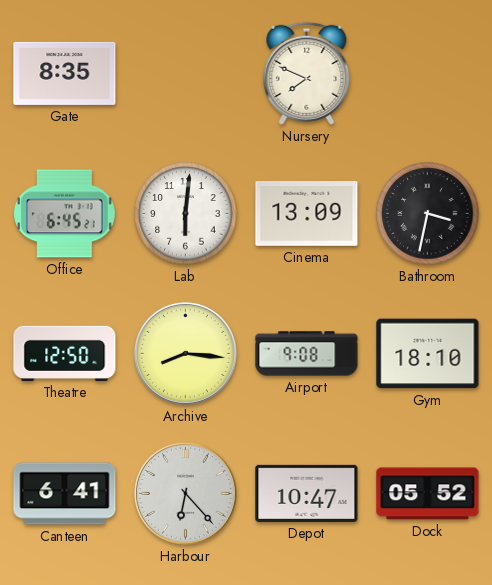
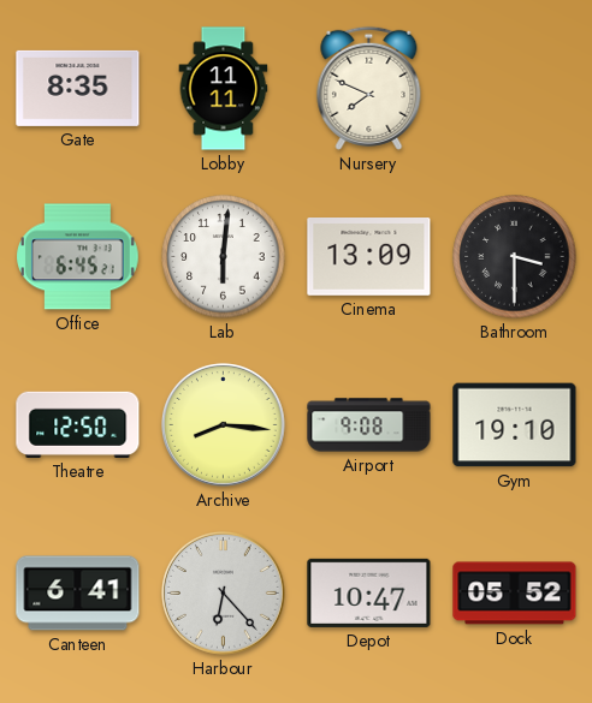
Lobby: none -> 11:11 (224, 89)
Bathroom: 3:32 -> 3:30 (515, 257)
Gym: 18:10 -> 19:10 (515, 425)
